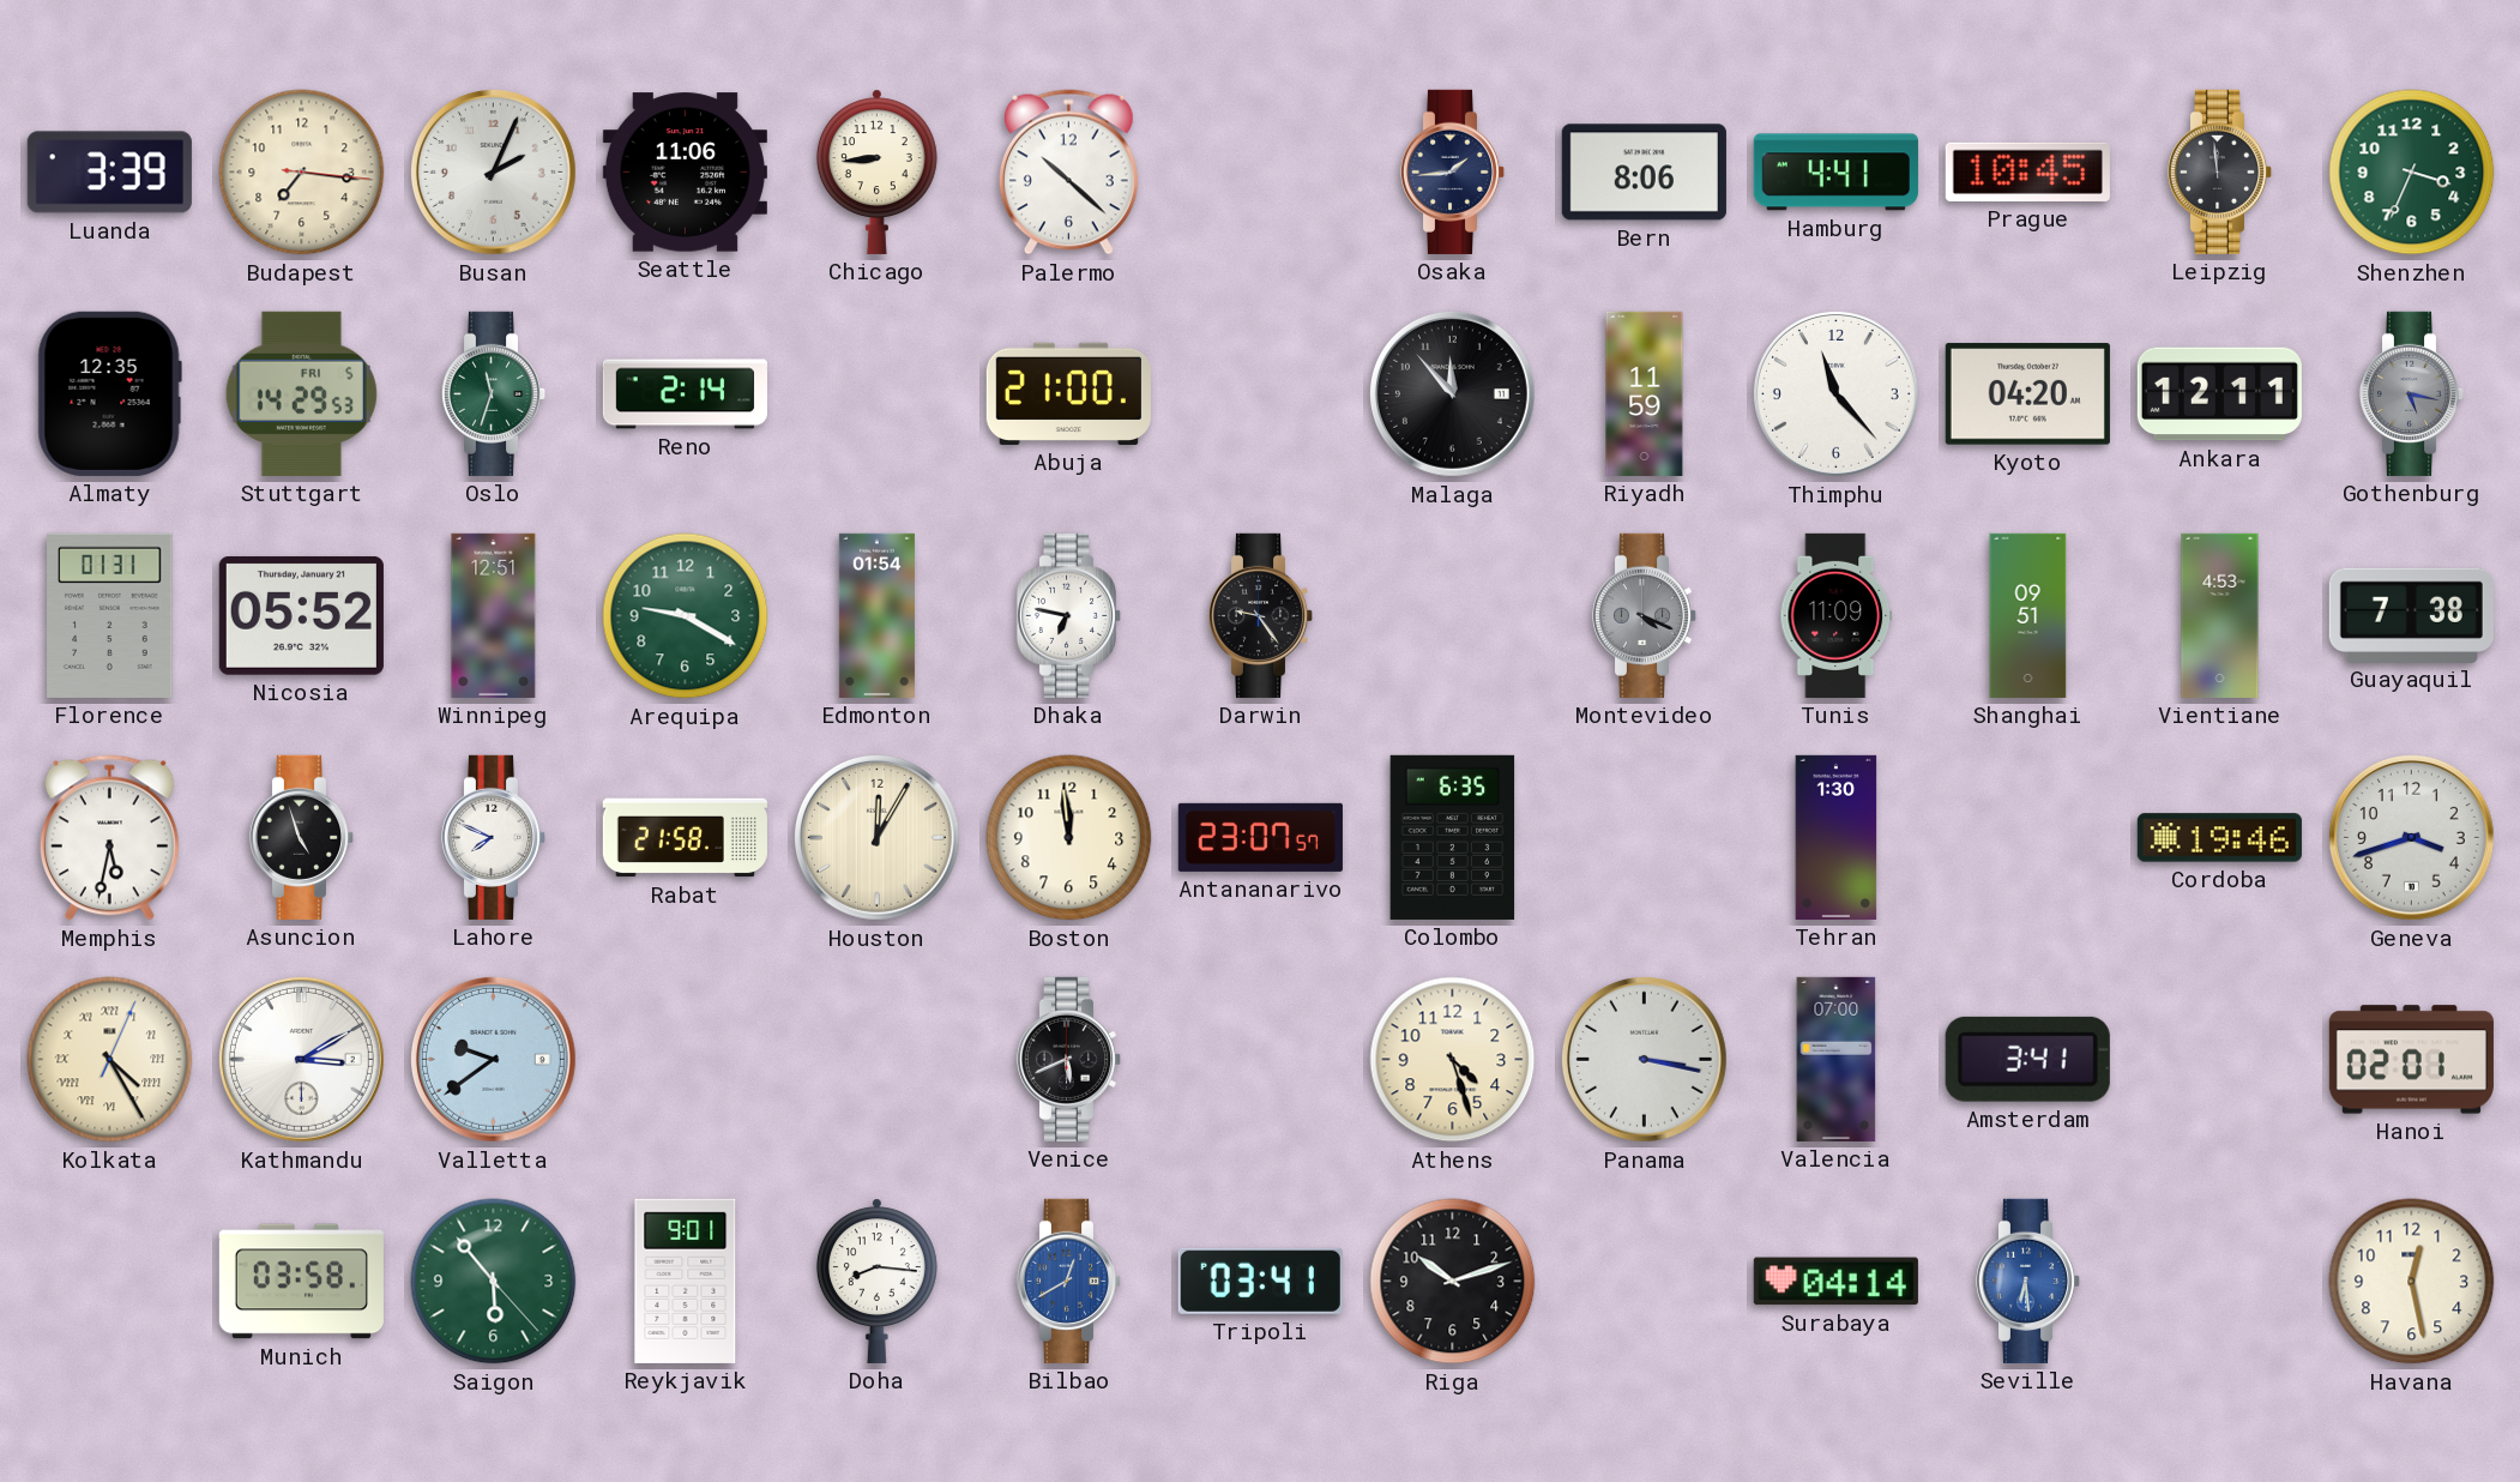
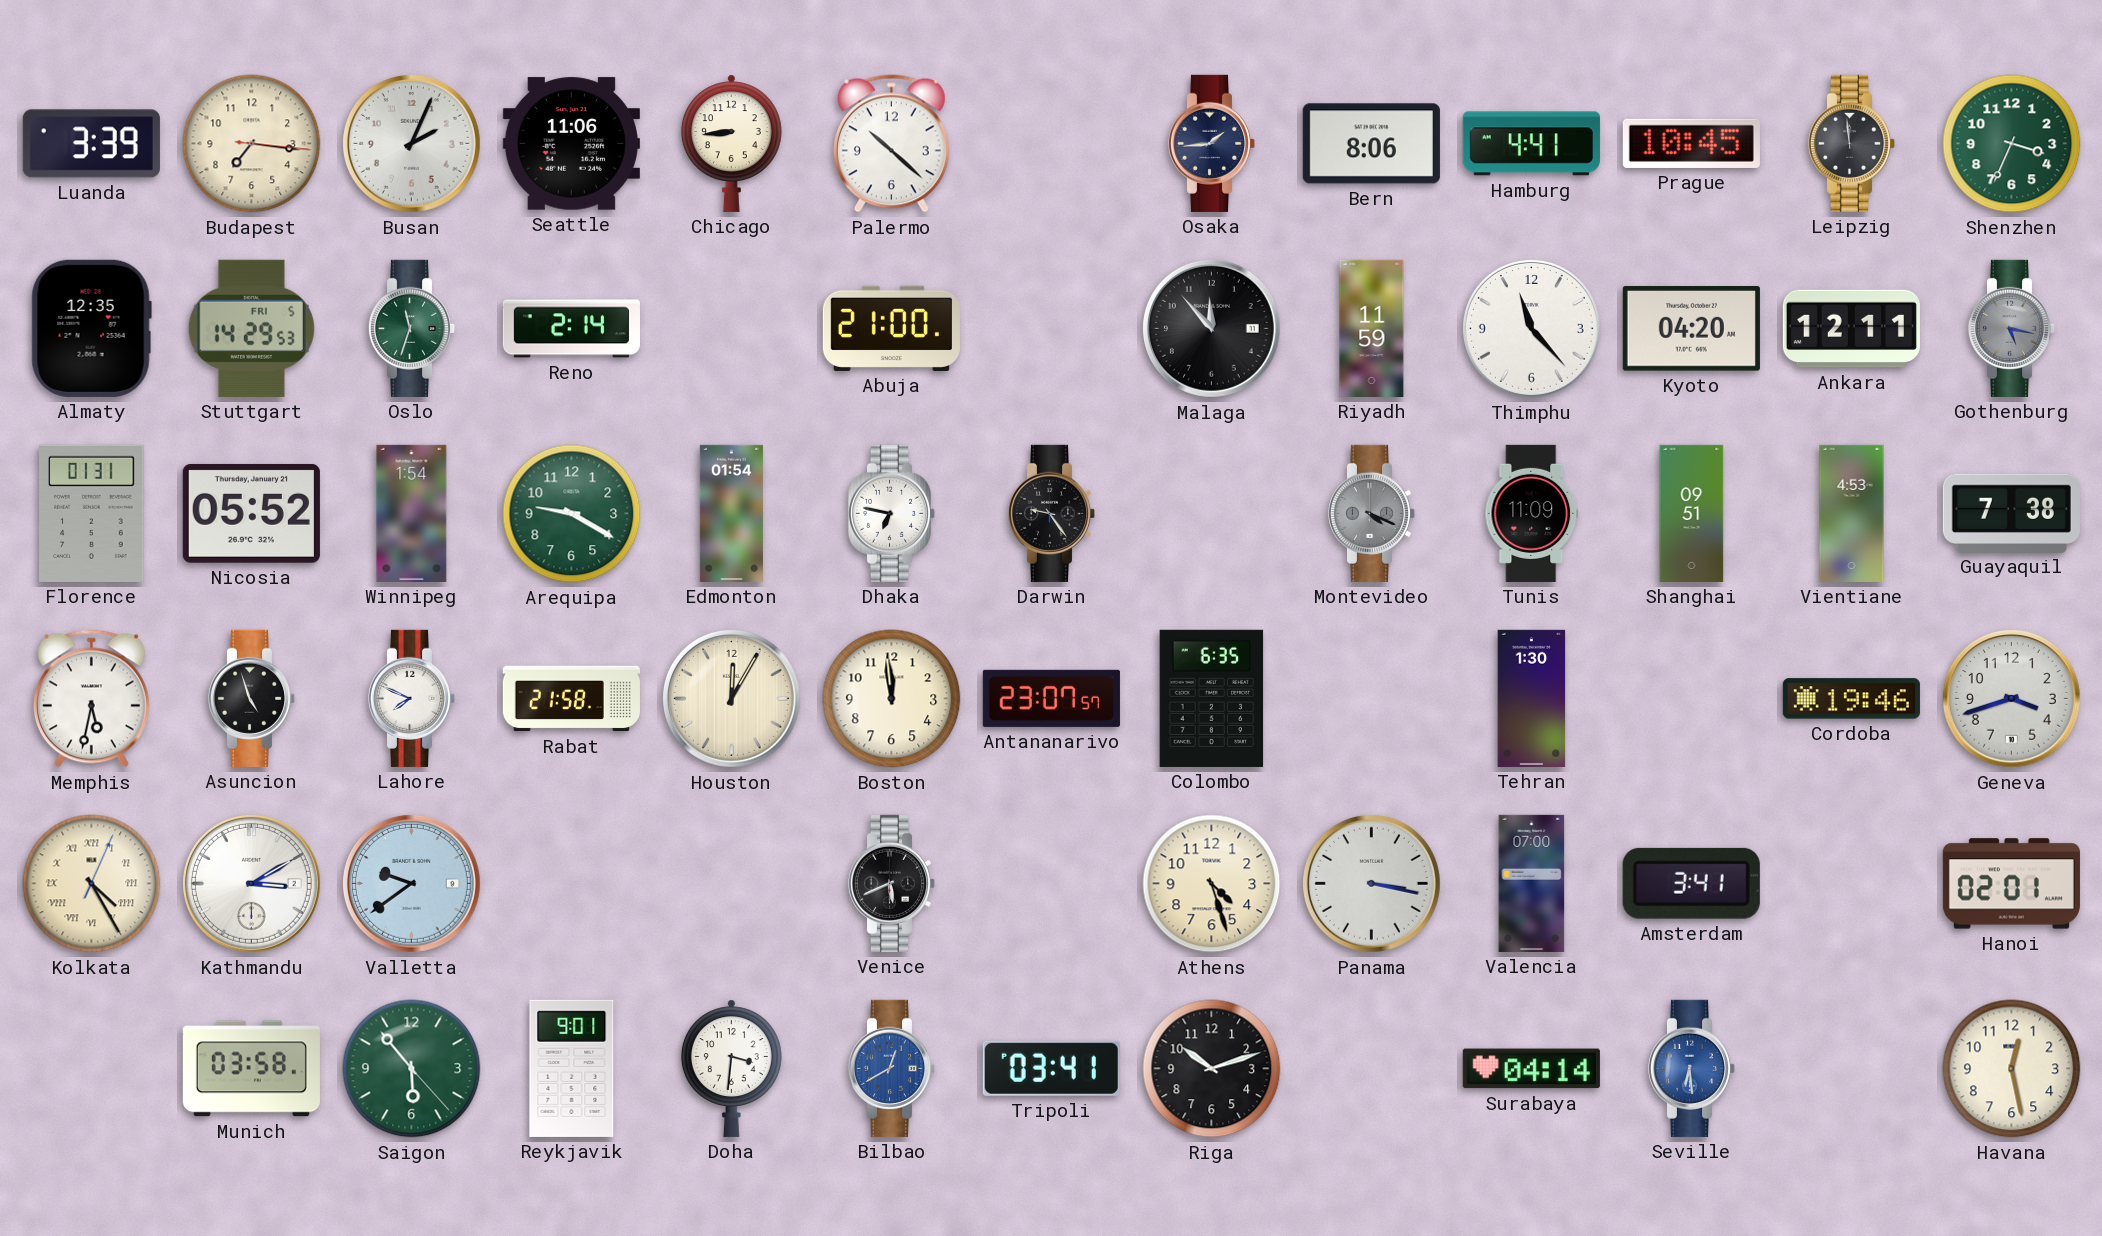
Winnipeg: 12:51 -> 1:54 (412, 513)
Doha: 8:16 -> 3:31 (731, 1068)
